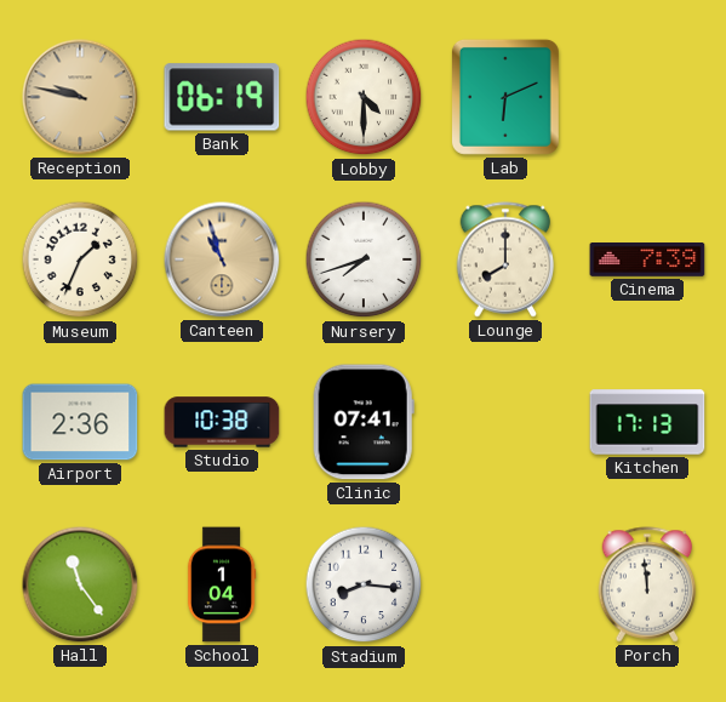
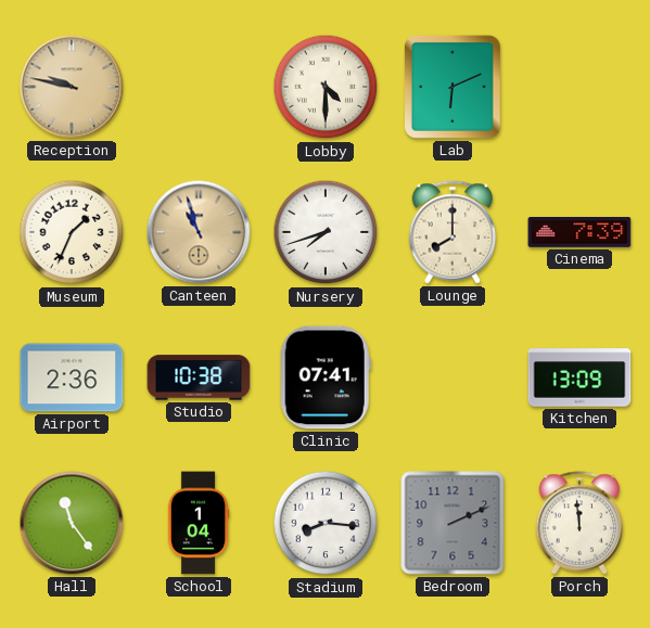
Bank: 06:19 -> none (222, 97)
Kitchen: 17:13 -> 13:09 (579, 377)
Bedroom: none -> 2:11 (453, 523)
